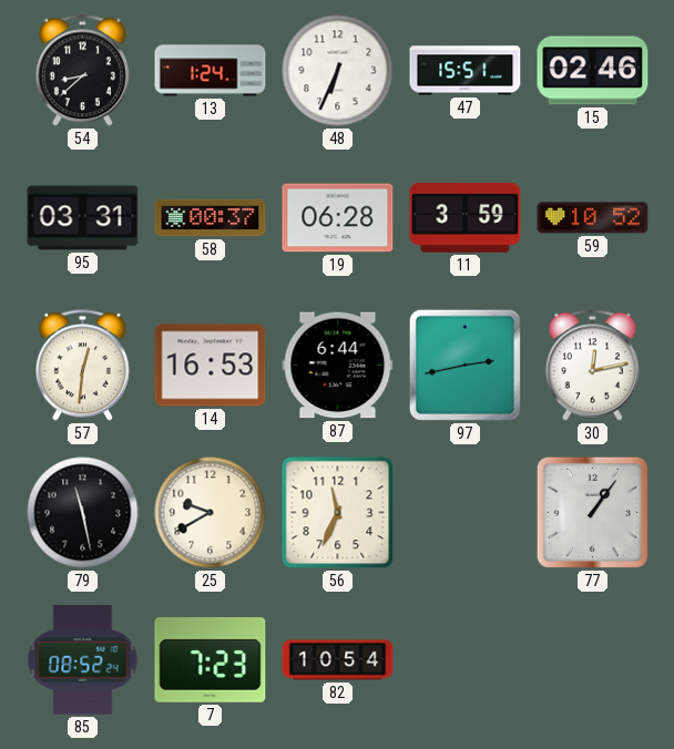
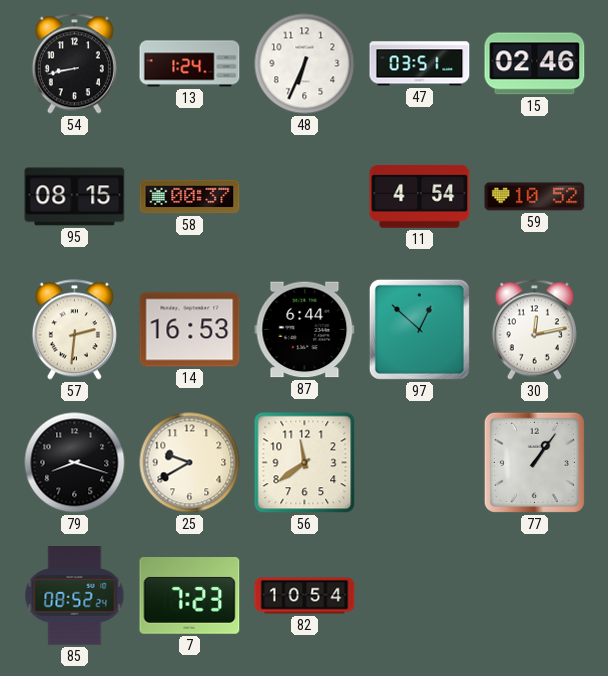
54: 8:38 -> 8:43 (74, 64)
47: 15:51 -> 03:51 (420, 64)
95: 03:31 -> 08:15 (75, 197)
19: 06:28 -> none (338, 218)
11: 3:59 -> 4:54 (420, 196)
57: 12:31 -> 2:31 (74, 330)
97: 2:43 -> 12:52 (419, 329)
79: 11:28 -> 8:18 (75, 463)
56: 11:34 -> 11:39 (305, 463)
